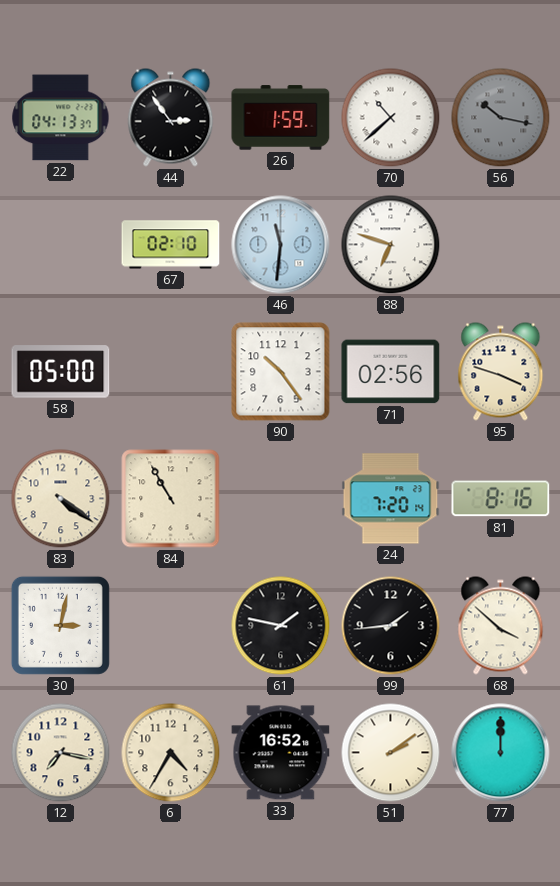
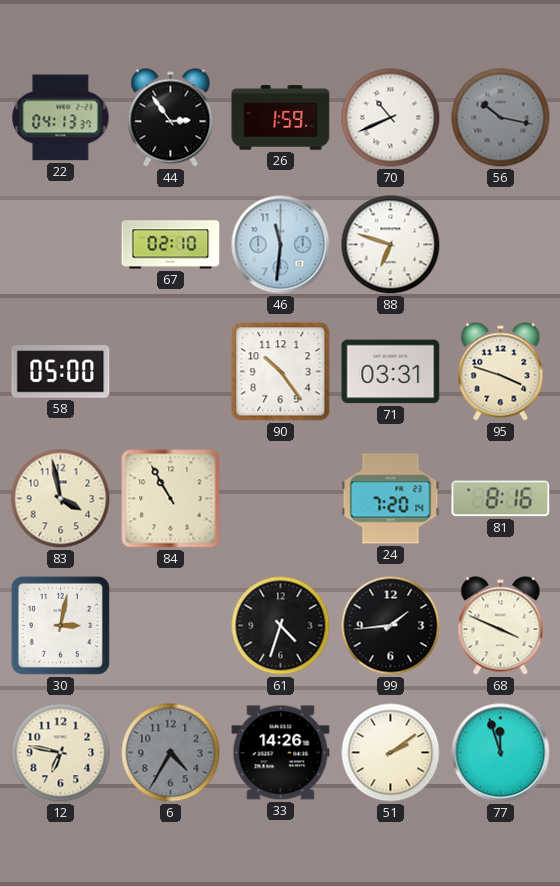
70: 10:38 -> 10:41 (391, 118)
71: 02:56 -> 03:31 (391, 372)
83: 4:21 -> 3:58 (61, 499)
61: 1:47 -> 4:33 (281, 626)
68: 3:52 -> 3:49 (501, 626)
12: 7:17 -> 6:47 (61, 753)
6 dial: cream -> grey (171, 753)
33: 16:52 -> 14:26 (281, 753)
77: 12:00 -> 11:57 (501, 753)
